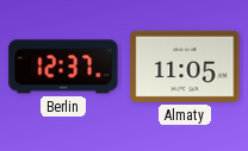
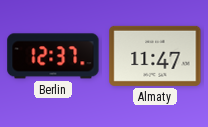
Almaty: 11:05 -> 11:47 (155, 56)
